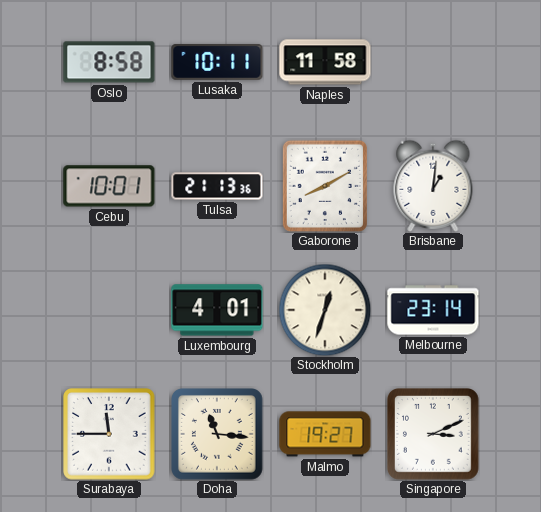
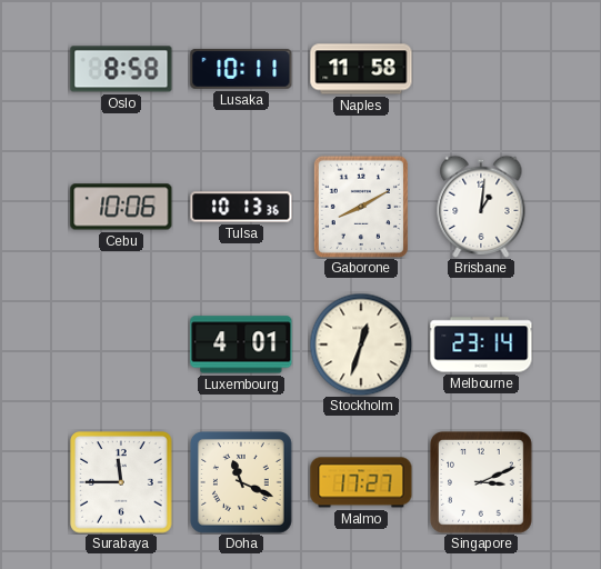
Cebu: 10:01 -> 10:06 (121, 207)
Tulsa: 21:13 -> 10:13 (241, 207)
Doha: 11:16 -> 11:19 (242, 483)
Malmo: 19:27 -> 17:27 (361, 482)
